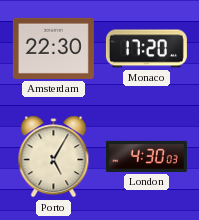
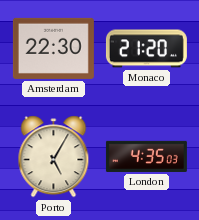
Monaco: 17:20 -> 21:20 (146, 49)
London: 4:30 -> 4:35 (146, 156)
